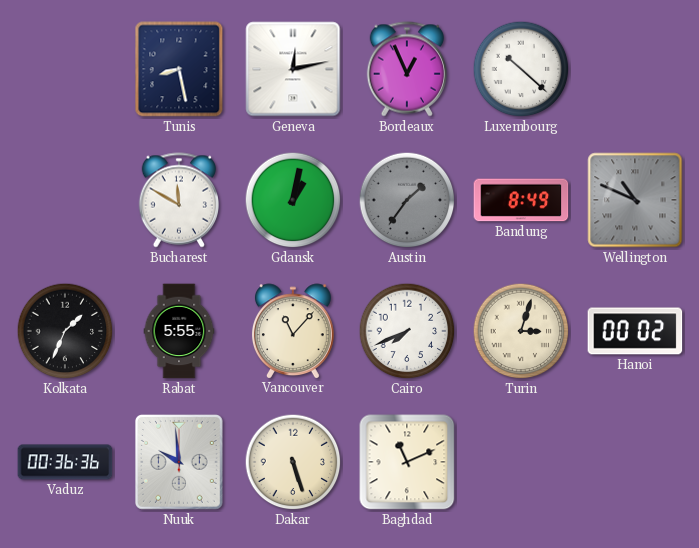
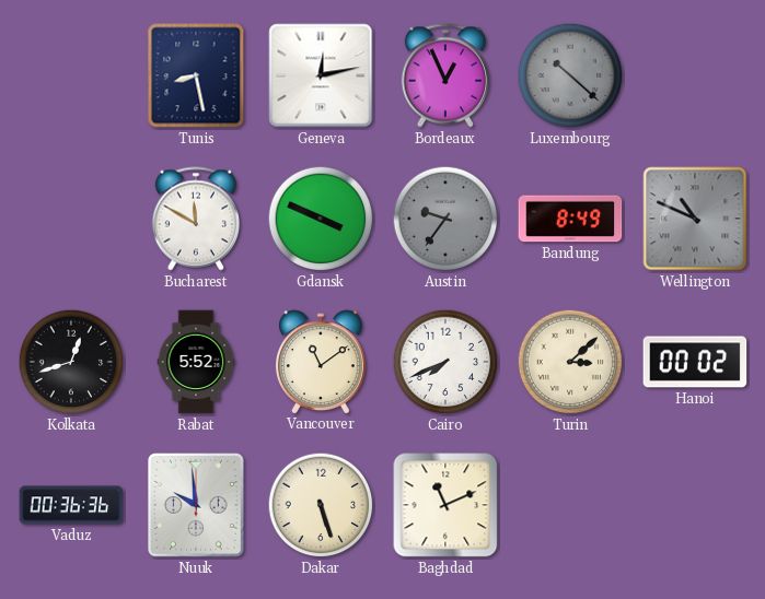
Luxembourg dial: white -> grey (570, 75)
Gdansk: 1:02 -> 3:49 (321, 219)
Austin: 1:36 -> 9:36 (445, 219)
Kolkata: 1:34 -> 12:42 (71, 362)
Rabat: 5:55 -> 5:52 (196, 362)
Vancouver: 11:07 -> 11:09 (321, 362)
Turin: 3:03 -> 3:08 (570, 362)
